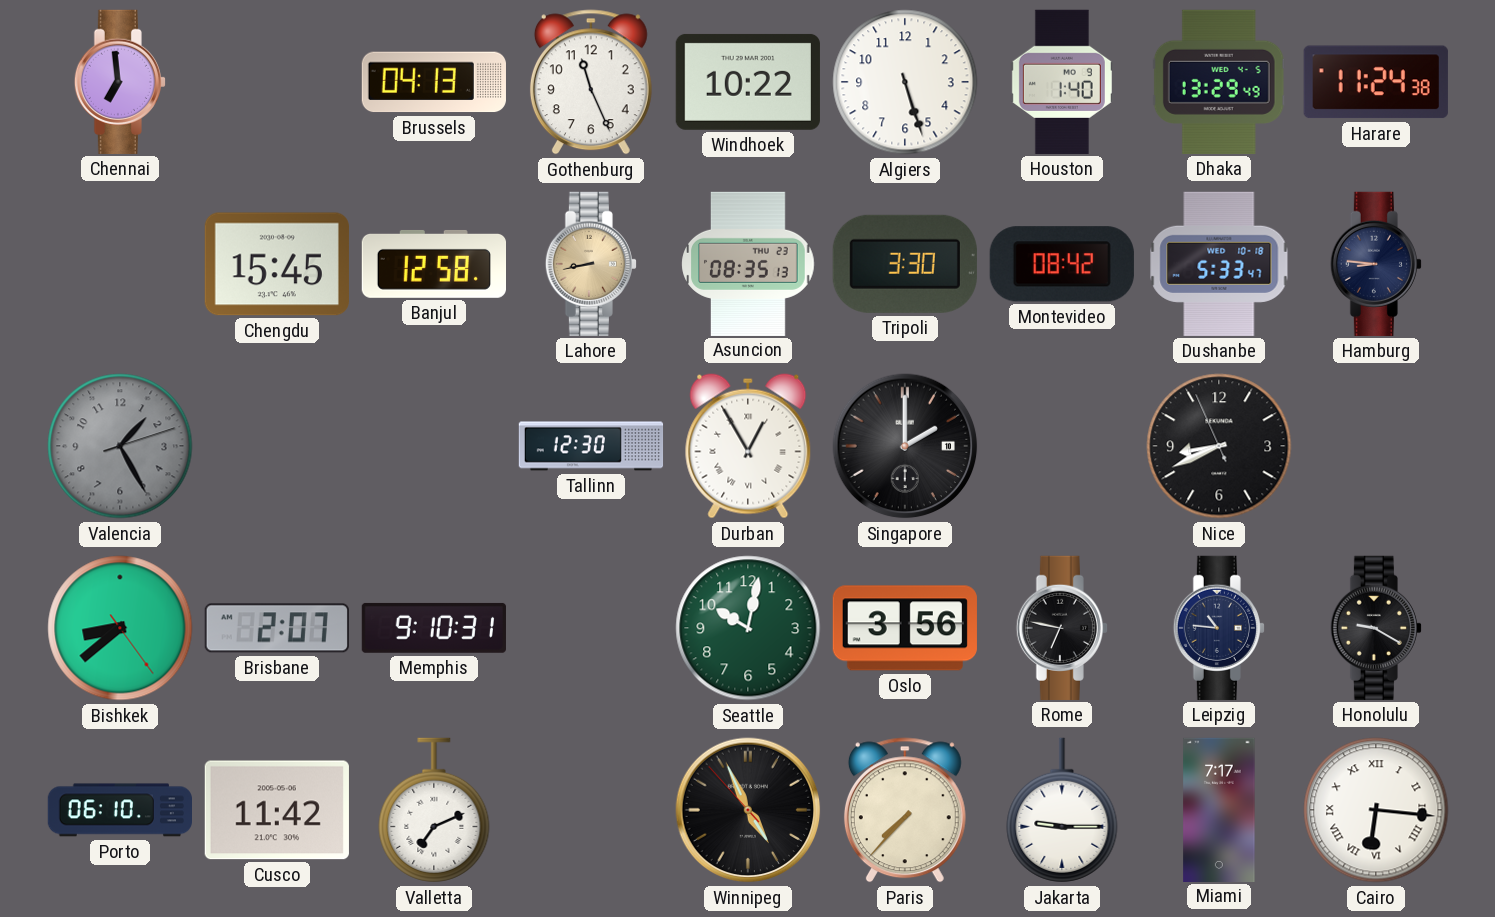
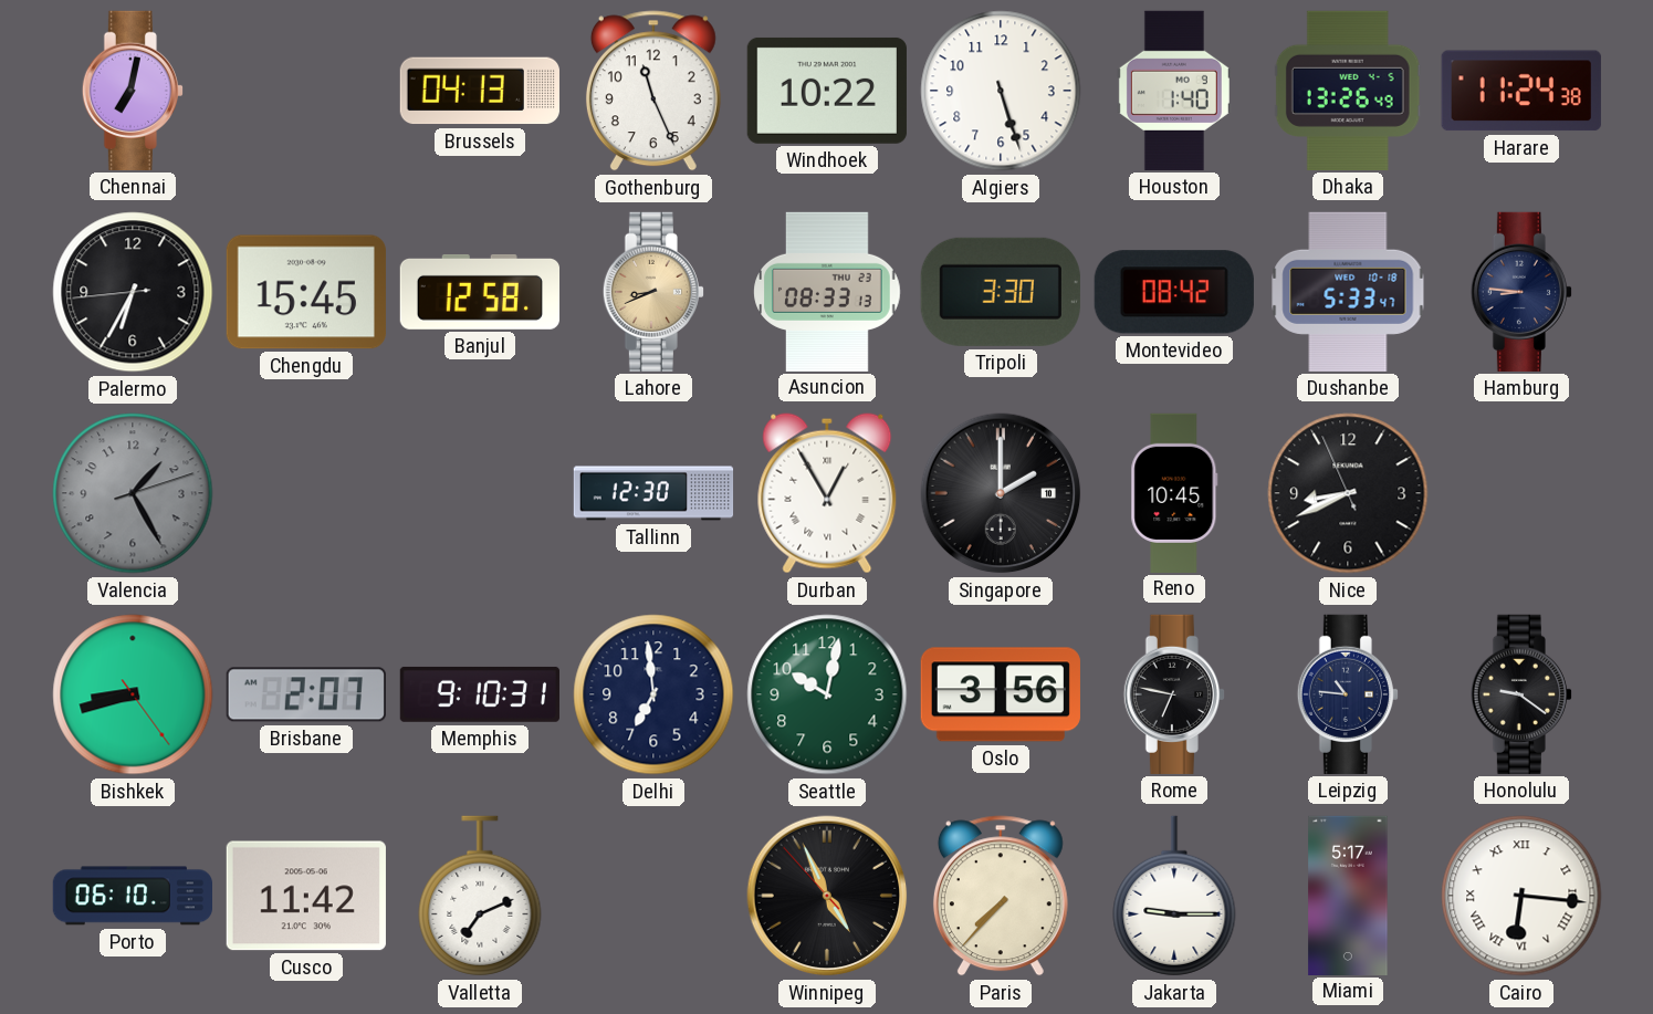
Chennai: 6:59 -> 7:02 (133, 91)
Dhaka: 13:29 -> 13:26 (1348, 91)
Palermo: none -> 6:34 (133, 292)
Lahore: 8:43 -> 8:41 (653, 292)
Asuncion: 08:35 -> 08:33 (827, 291)
Reno: none -> 10:45 (1174, 492)
Bishkek: 8:38 -> 8:42 (133, 694)
Delhi: none -> 6:59 (653, 694)
Honolulu: 9:20 -> 9:21 (1521, 694)
Miami: 7:17 -> 5:17 (1348, 895)
